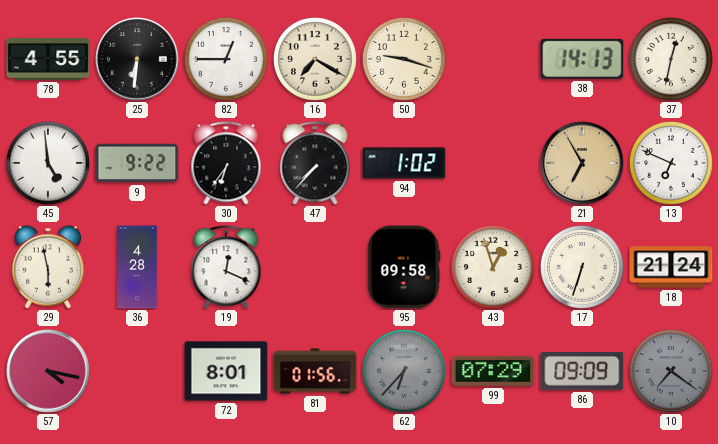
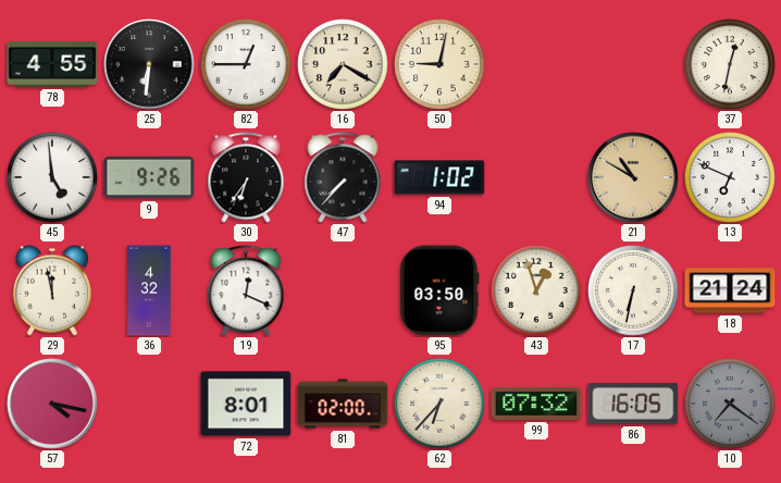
50: 9:18 -> 9:02 (441, 65)
38: 14:13 -> none (582, 59)
9: 9:22 -> 9:26 (149, 177)
21: 6:55 -> 10:50 (633, 177)
29: 5:58 -> 11:58 (52, 290)
36: 4:28 -> 4:32 (149, 290)
95: 09:58 -> 03:50 (439, 290)
17: 6:33 -> 6:32 (634, 292)
81: 01:56 -> 02:00 (343, 404)
62 dial: grey -> cream (441, 405)
99: 07:29 -> 07:32 (536, 404)
86: 09:09 -> 16:05 (633, 404)
